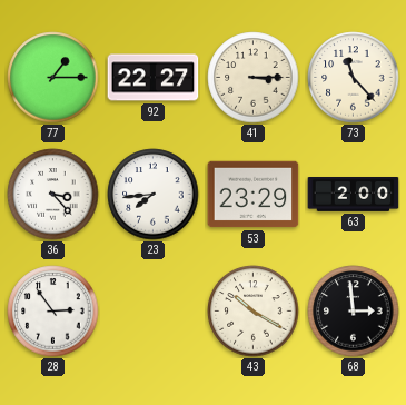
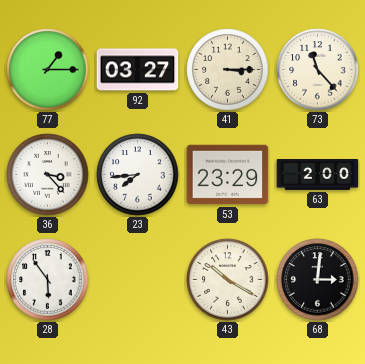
92: 22:27 -> 03:27 (138, 70)
28: 2:54 -> 5:54 (48, 280)
68: 2:59 -> 3:01 (318, 280)
